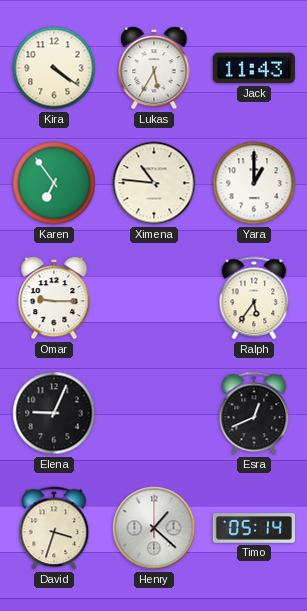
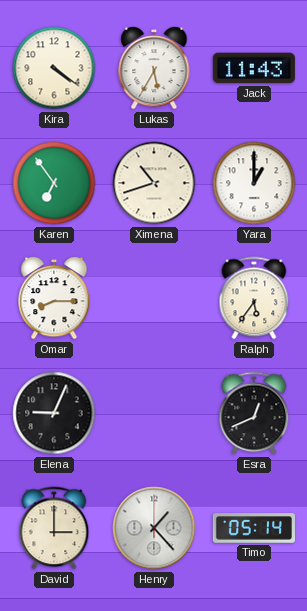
Ximena: 10:46 -> 10:42 (154, 183)
Omar: 9:15 -> 8:15 (54, 298)
David: 3:33 -> 3:00 (54, 528)
Henry: 1:22 -> 1:23 (154, 528)
